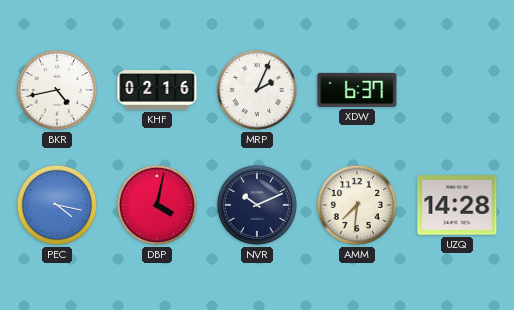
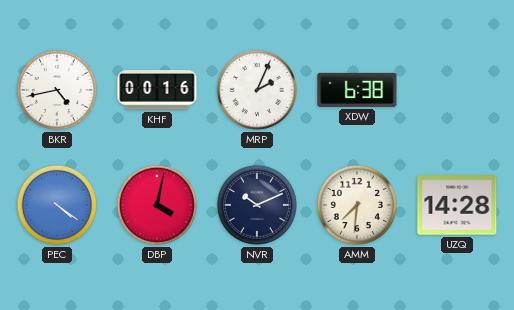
KHF: 02:16 -> 00:16 (157, 90)
XDW: 6:37 -> 6:38 (357, 90)
PEC: 4:17 -> 4:21 (57, 205)
